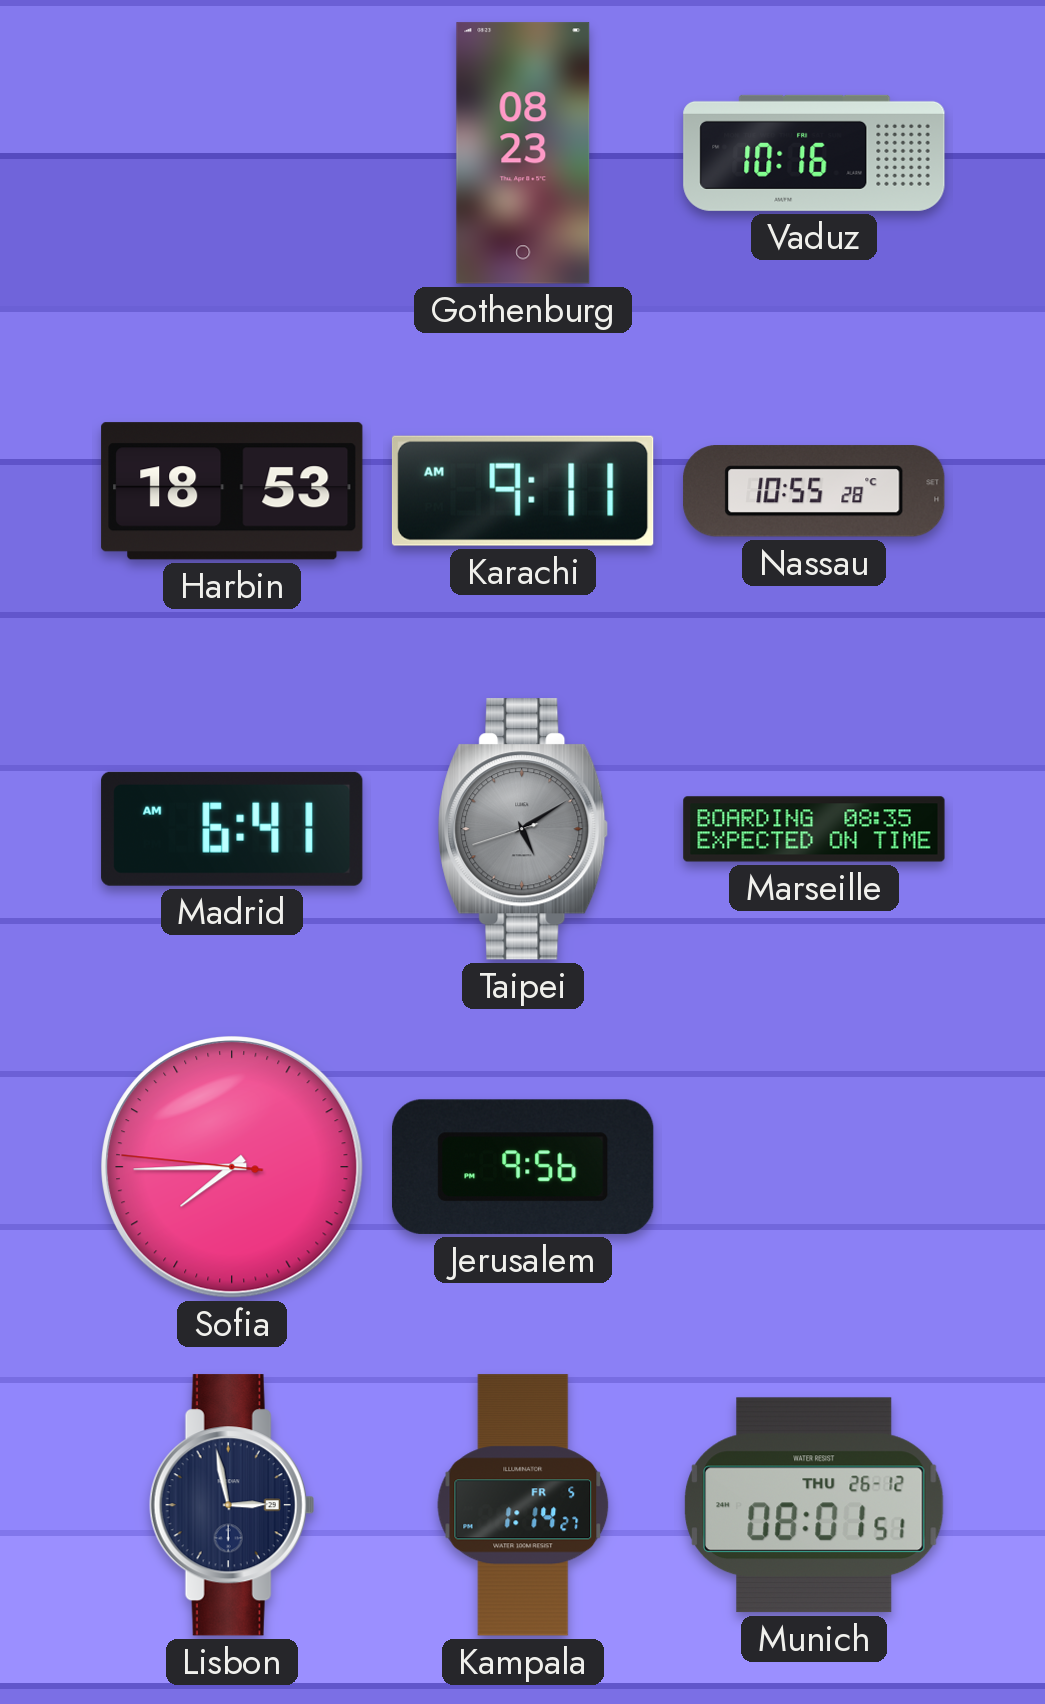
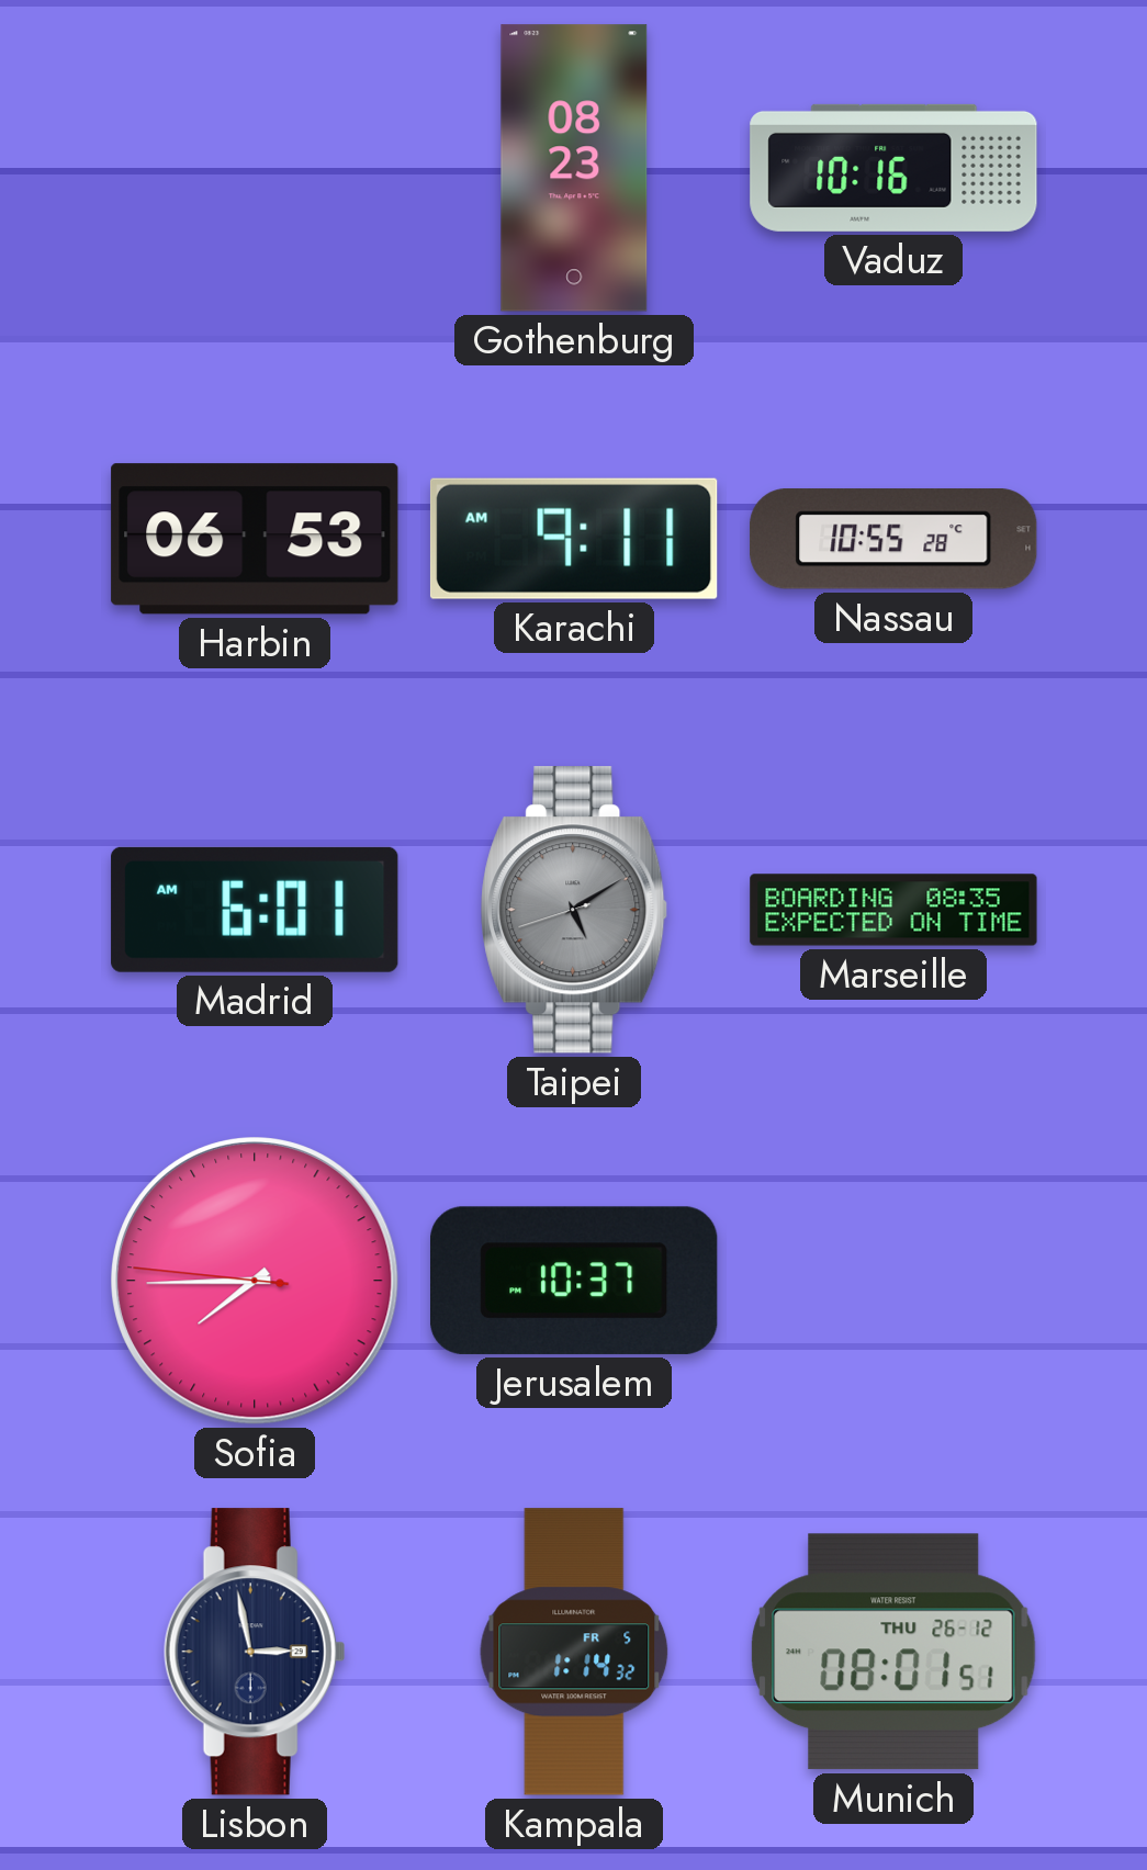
Harbin: 18:53 -> 06:53 (255, 539)
Madrid: 6:41 -> 6:01 (255, 910)
Jerusalem: 9:56 -> 10:37 (575, 1281)
Kampala: 1:14:27 -> 1:14:32 (574, 1652)
